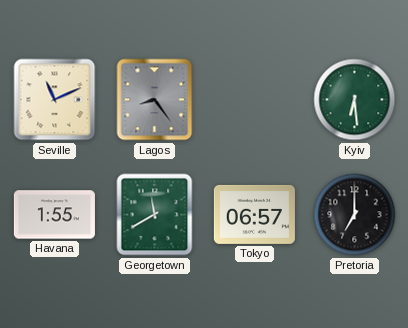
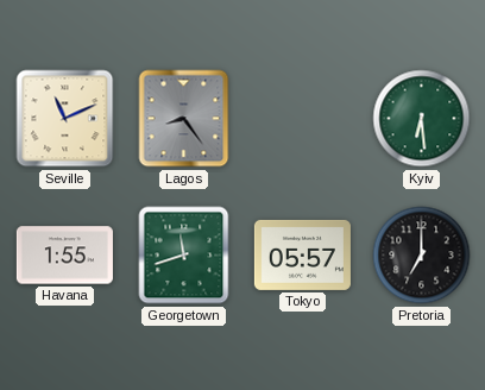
Georgetown: 11:40 -> 11:42 (184, 256)
Tokyo: 06:57 -> 05:57 (302, 254)
